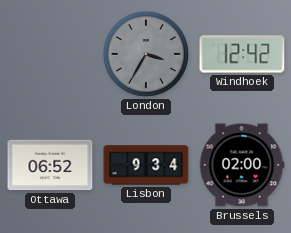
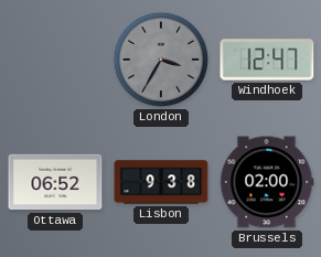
Windhoek: 12:42 -> 12:47 (267, 60)
Lisbon: 9:34 -> 9:38 (161, 182)
